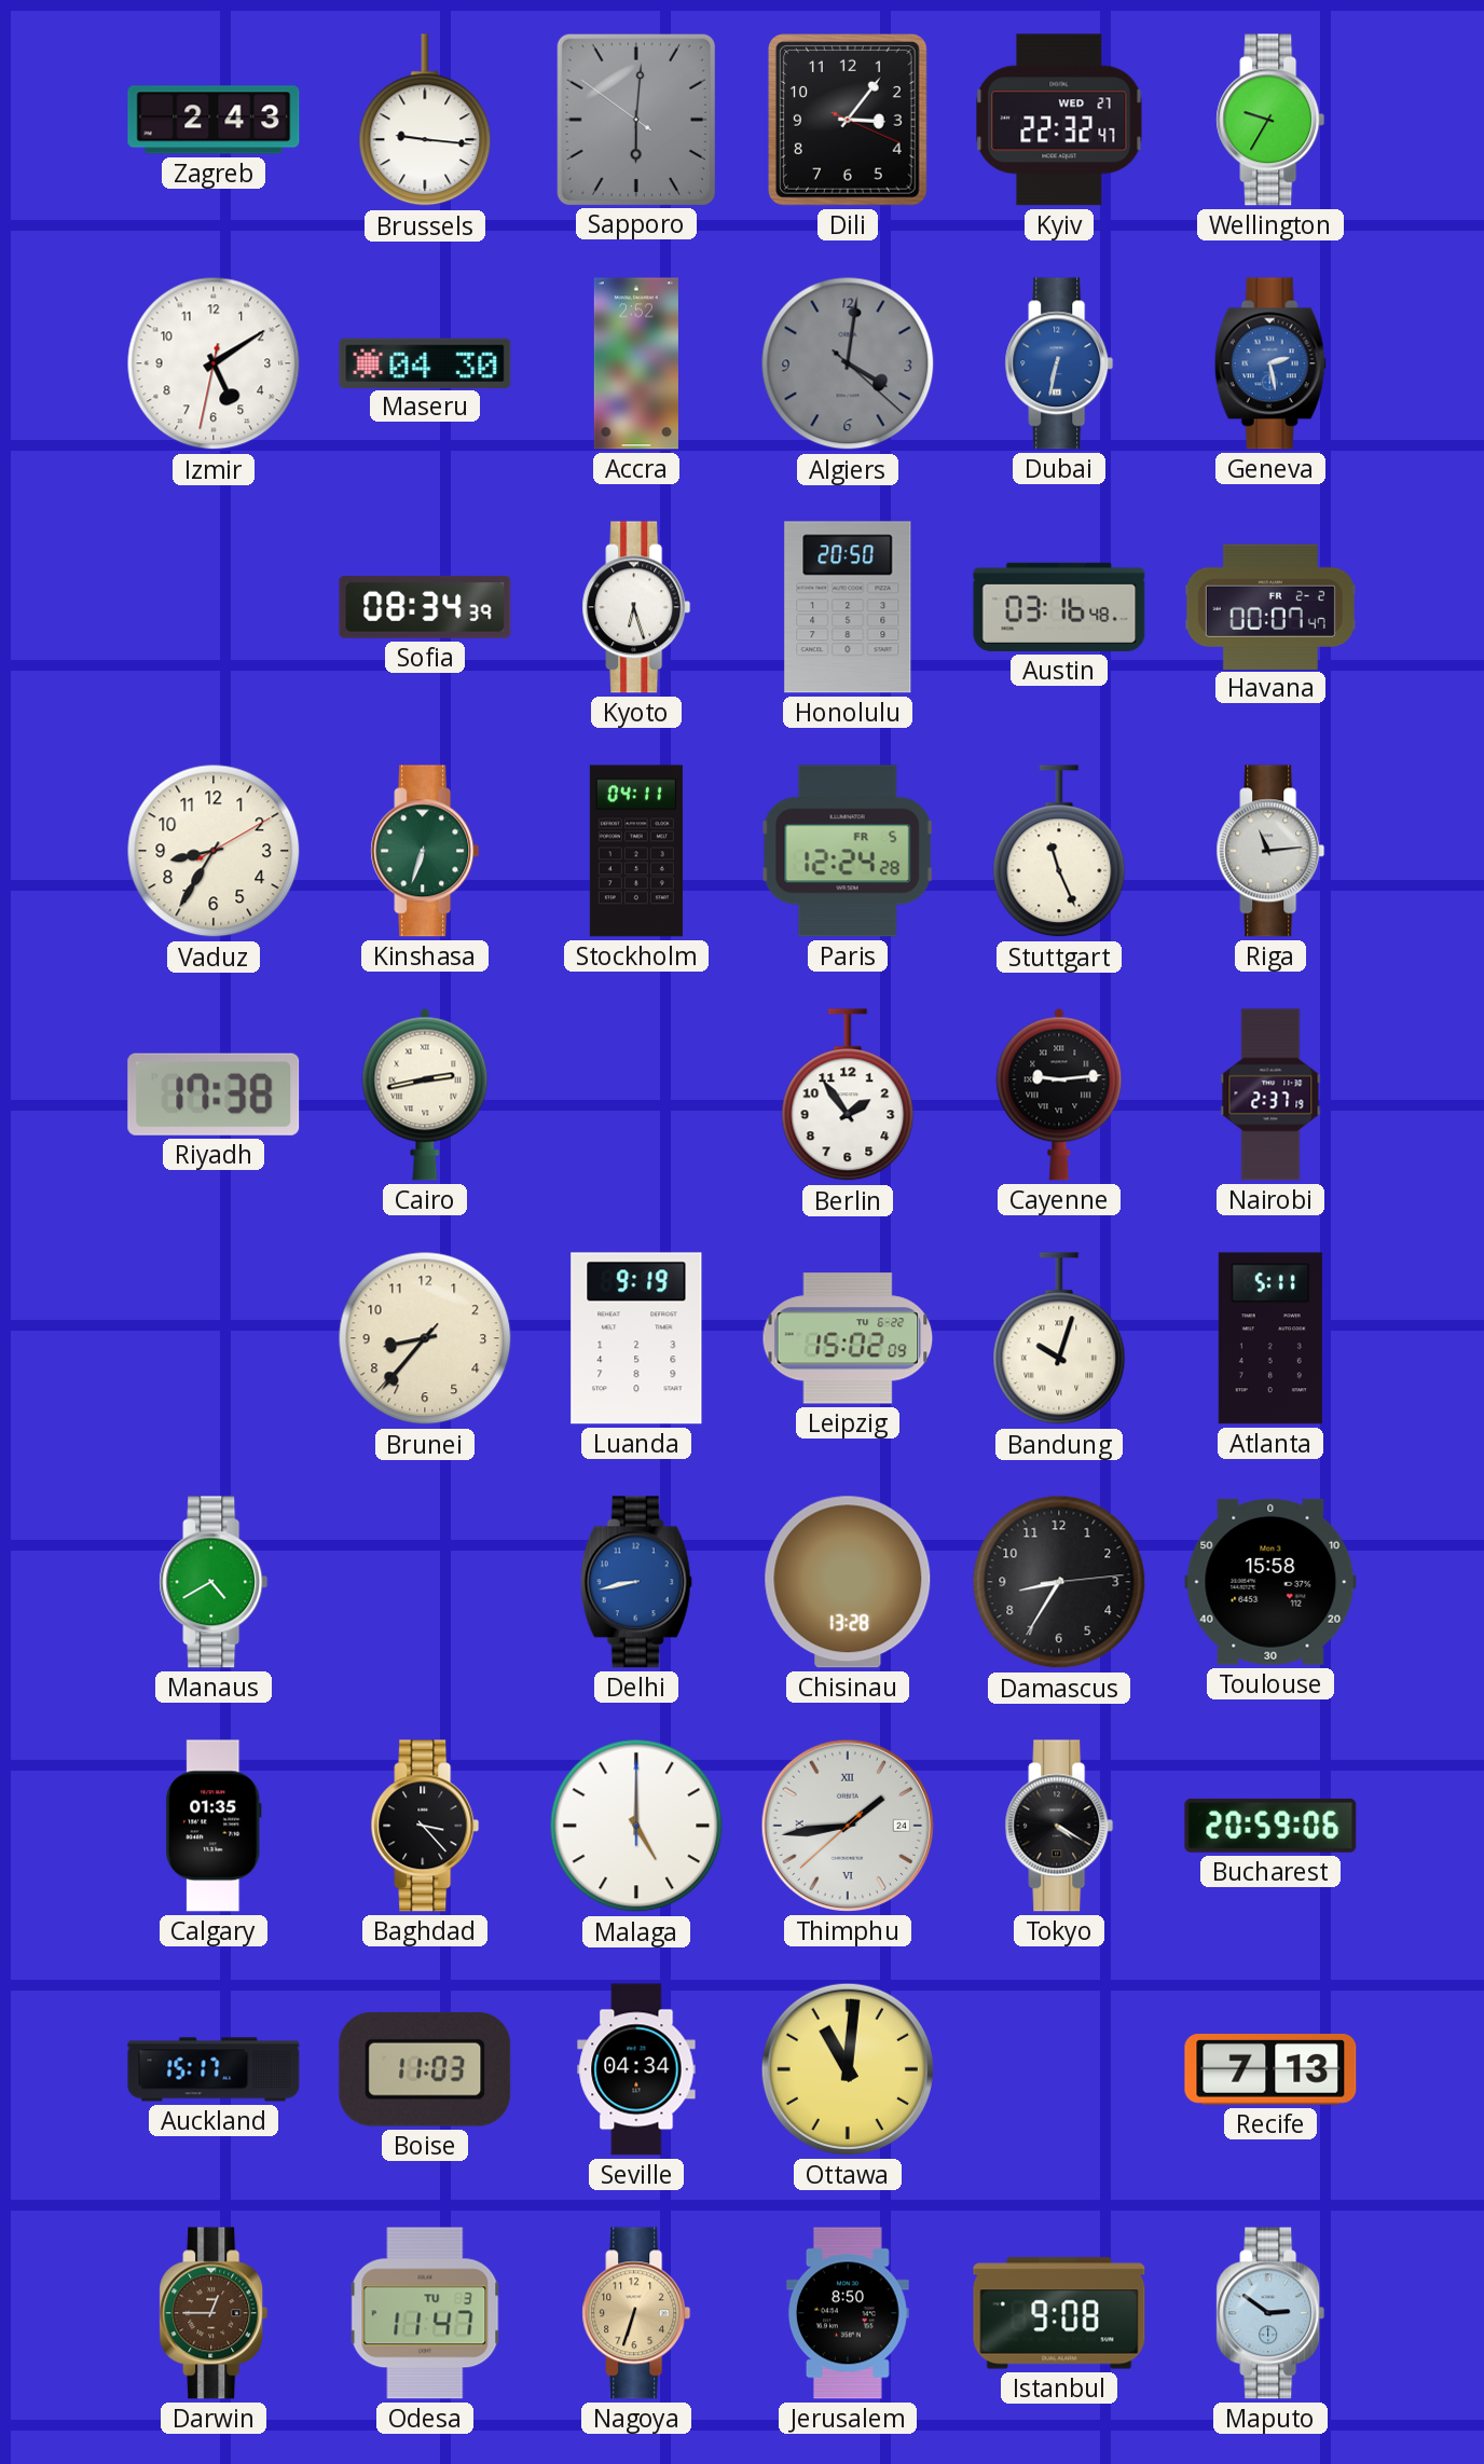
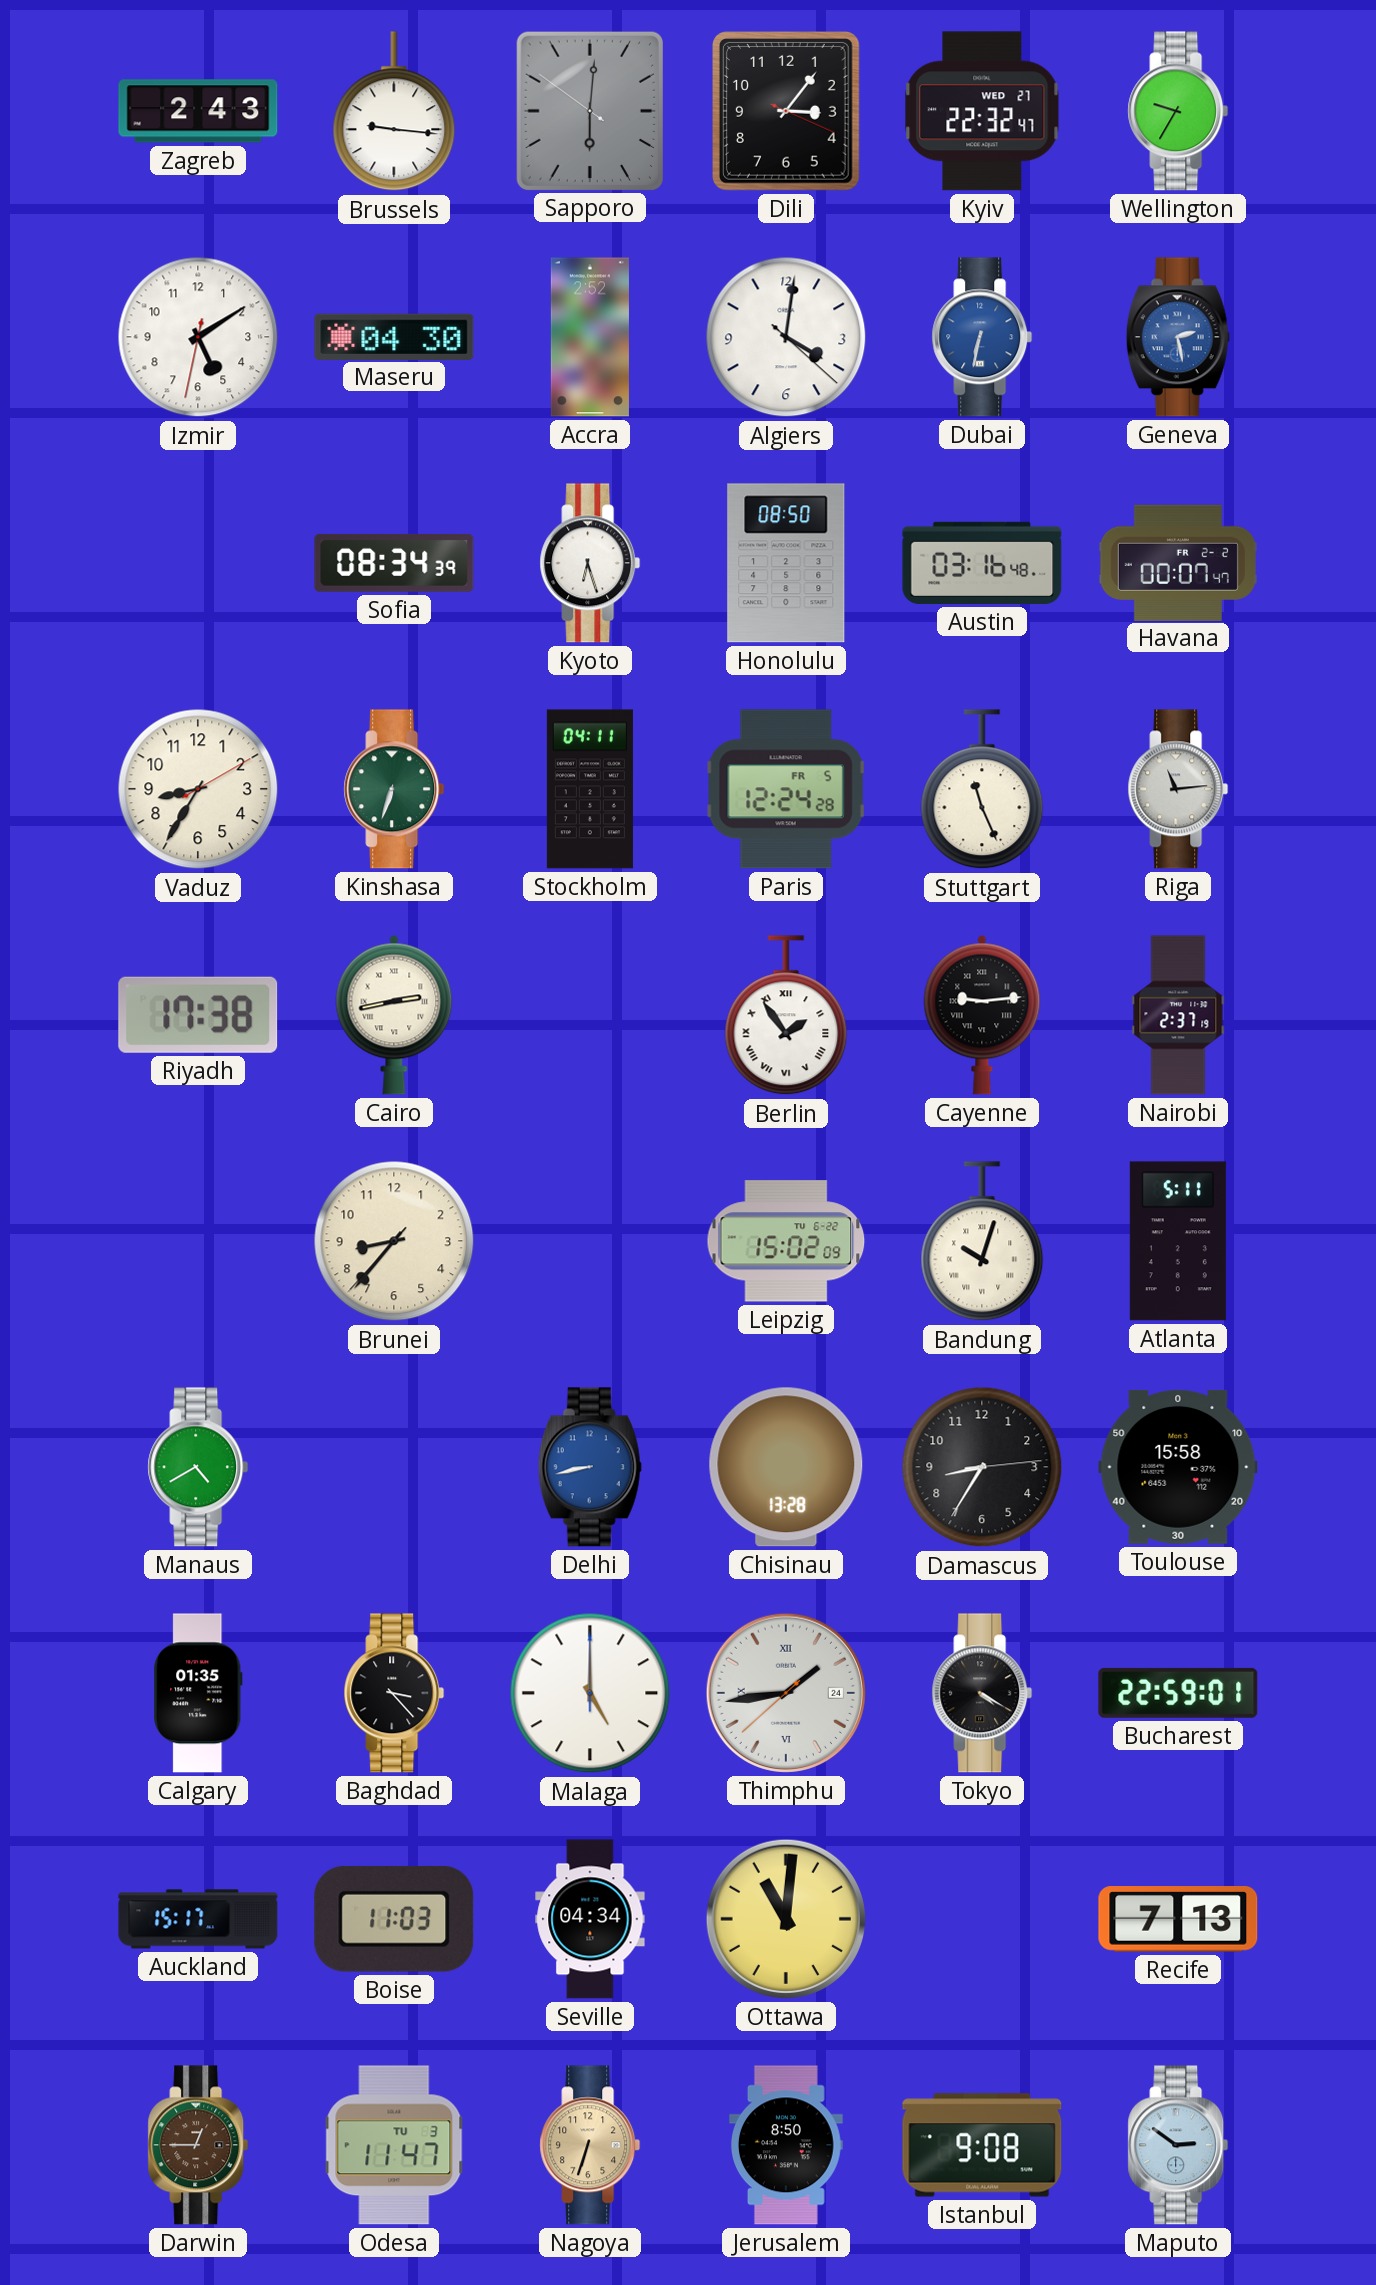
Algiers dial: grey -> white (786, 337)
Honolulu: 20:50 -> 08:50 (786, 563)
Berlin numerals: Arabic -> Roman (786, 1016)
Luanda: 9:19 -> none (636, 1338)
Bucharest: 20:59 -> 22:59 (1178, 1693)
